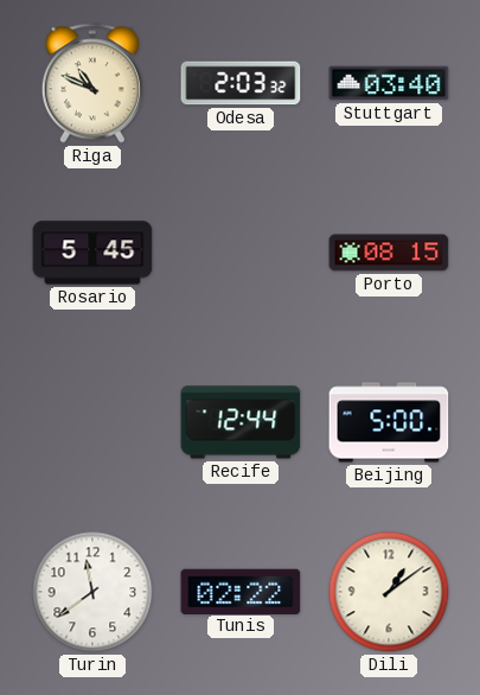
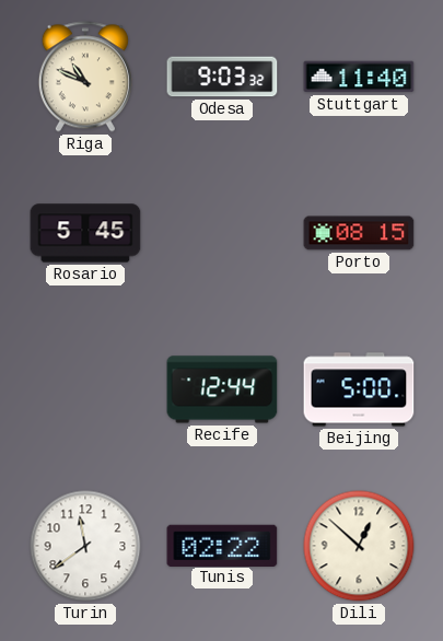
Odesa: 2:03 -> 9:03 (222, 77)
Stuttgart: 03:40 -> 11:40 (359, 77)
Dili: 1:09 -> 12:52 (359, 546)
